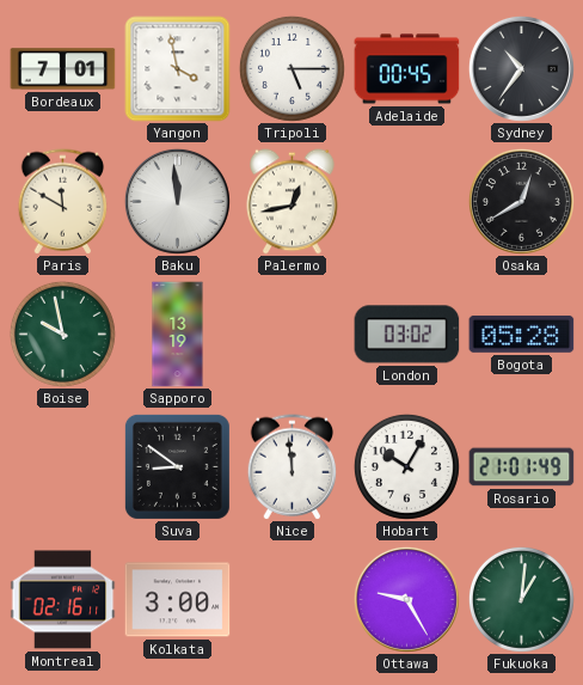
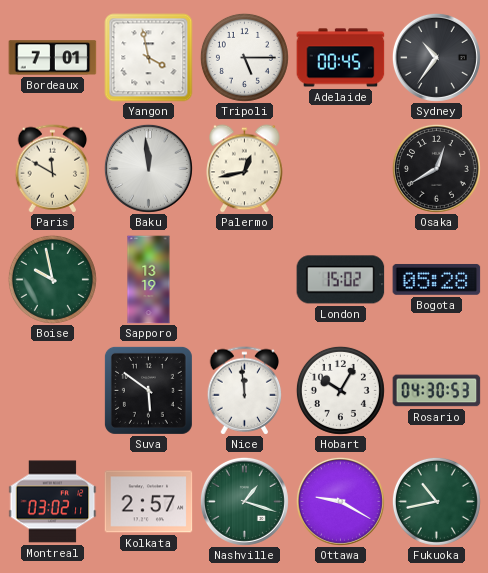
London: 03:02 -> 15:02 (341, 280)
Suva: 8:51 -> 5:51 (148, 390)
Rosario: 21:01 -> 04:30 (437, 391)
Montreal: 02:16 -> 03:02 (53, 502)
Kolkata: 3:00 -> 2:57 (149, 502)
Nashville: none -> 1:18 (244, 501)
Ottawa: 9:25 -> 9:20 (340, 501)
Fukuoka: 1:01 -> 10:43 (436, 501)
